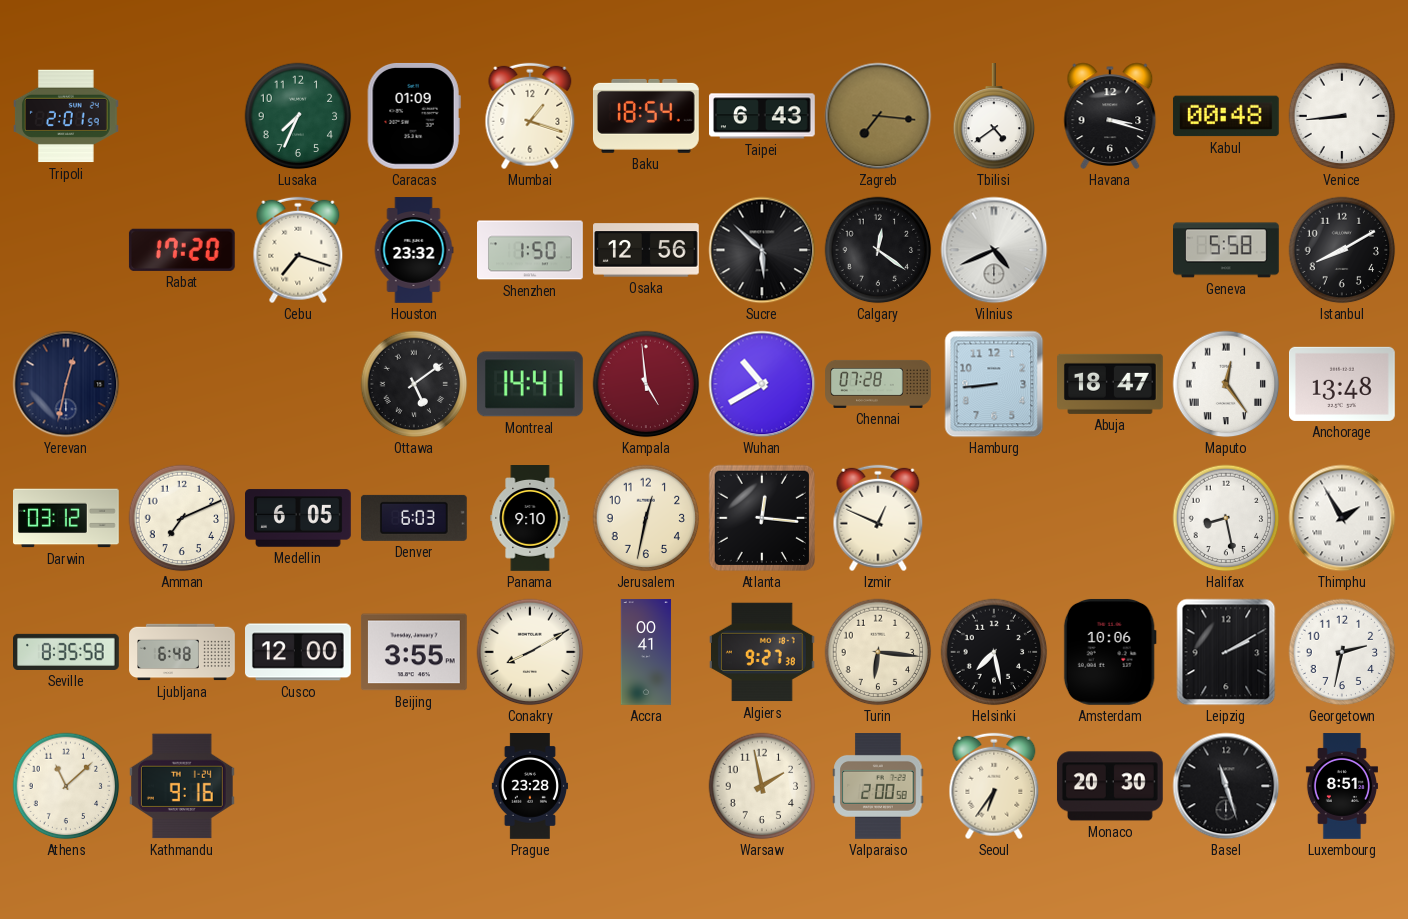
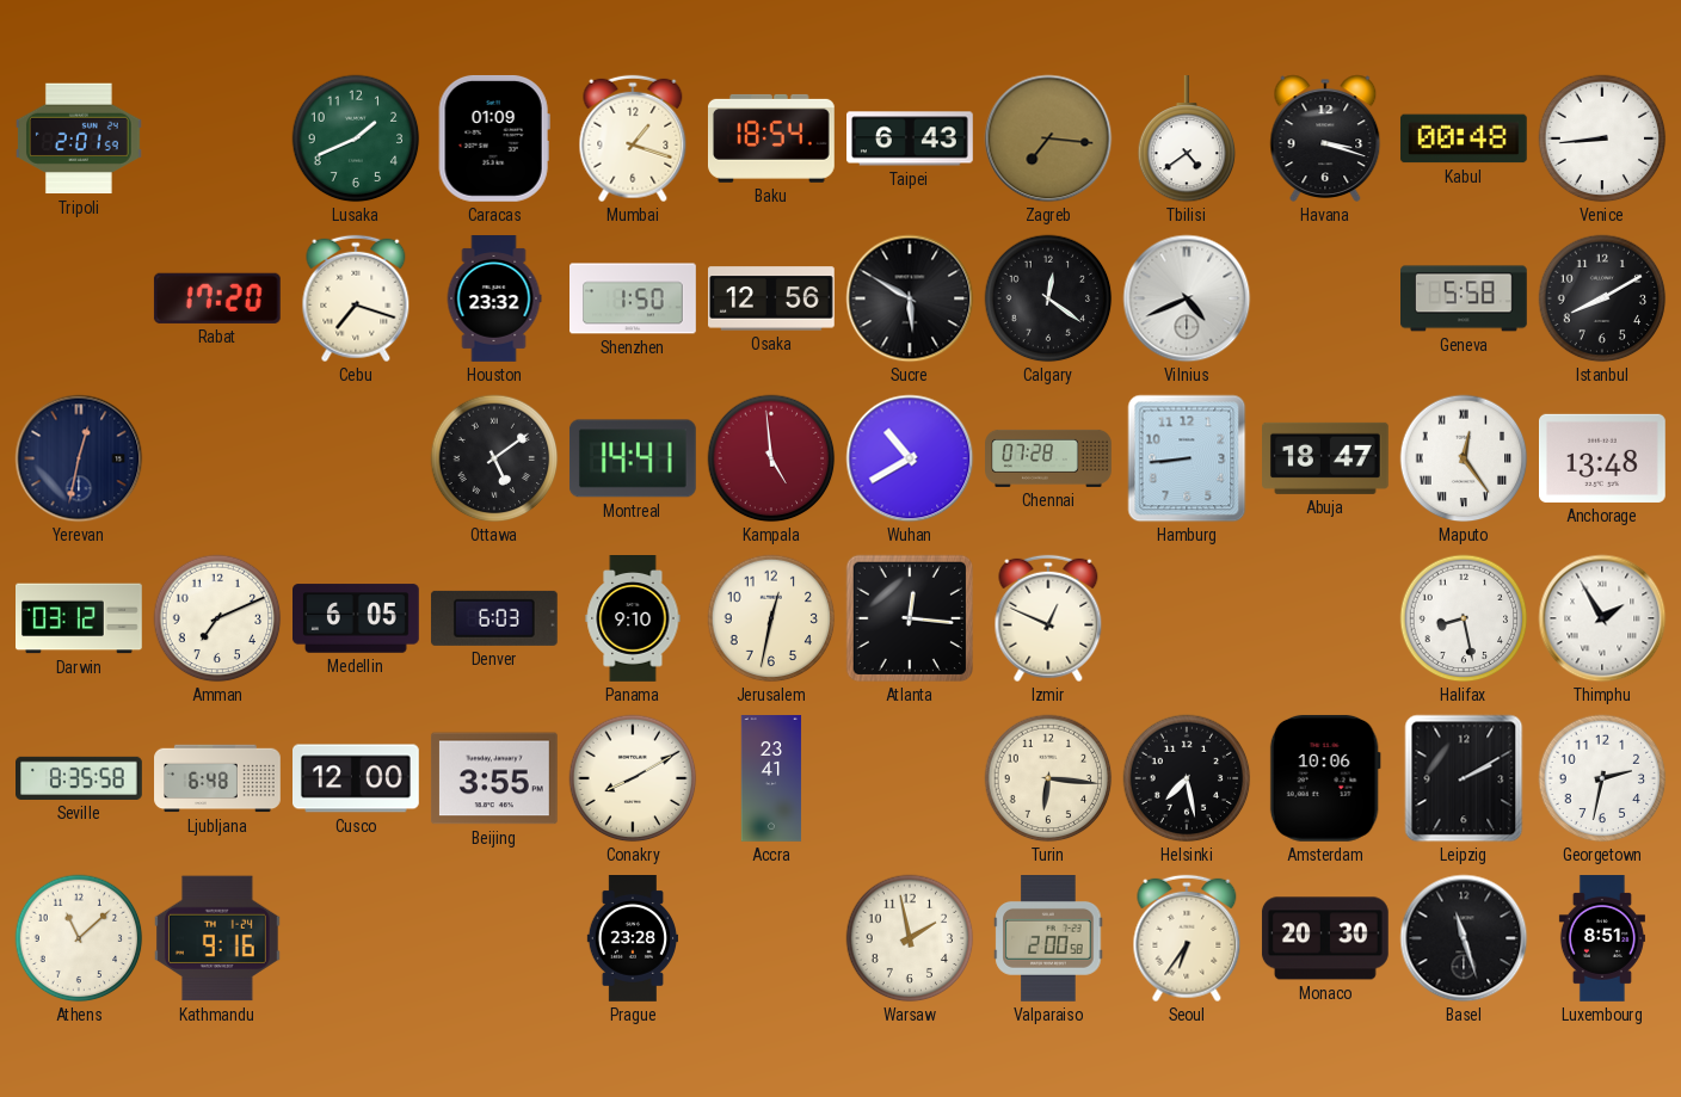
Lusaka: 7:34 -> 1:41 (356, 138)
Sucre: 5:52 -> 5:50 (910, 298)
Accra: 00:41 -> 23:41 (771, 778)
Algiers: 9:27 -> none (762, 652)
